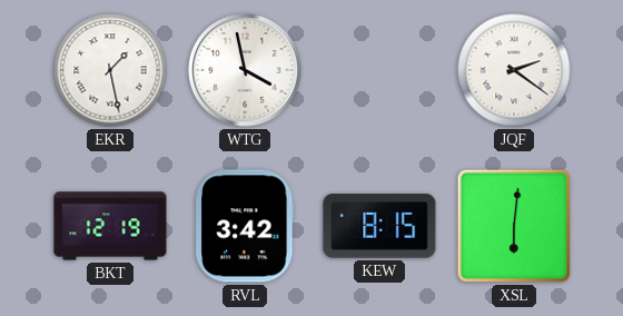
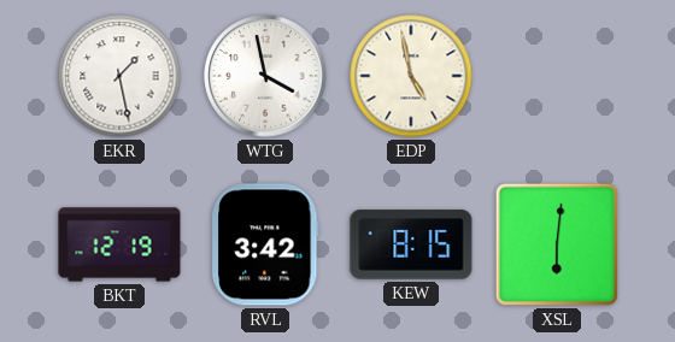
EDP: none -> 4:58 (411, 76)
JQF: 2:21 -> none (514, 70)
